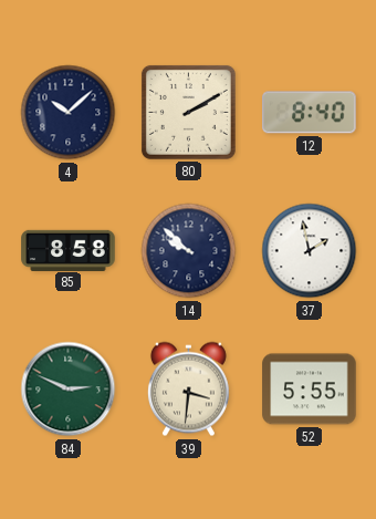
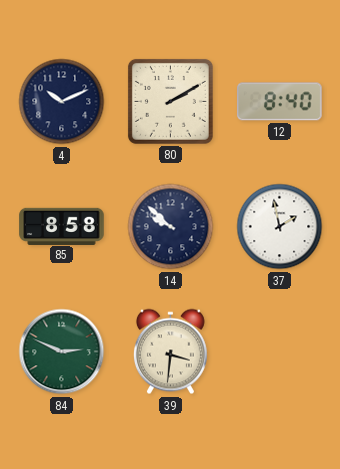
4: 10:08 -> 10:11 (62, 102)
52: 5:55 -> none (310, 390)
